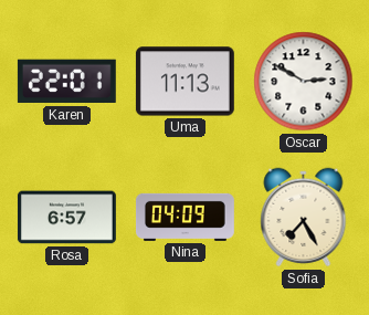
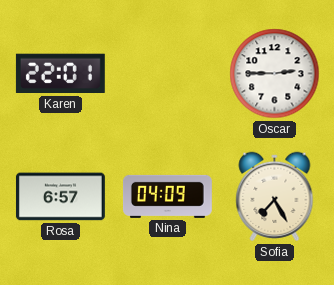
Uma: 11:13 -> none (184, 82)
Oscar: 2:50 -> 2:45 (275, 74)
